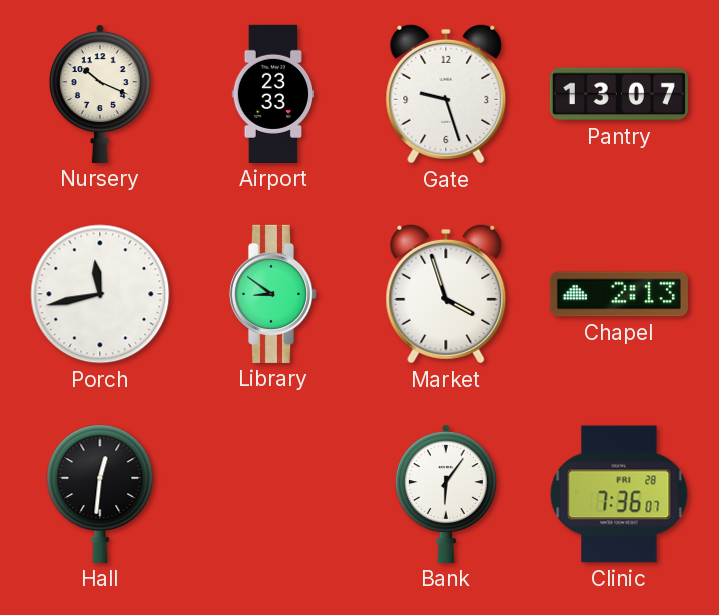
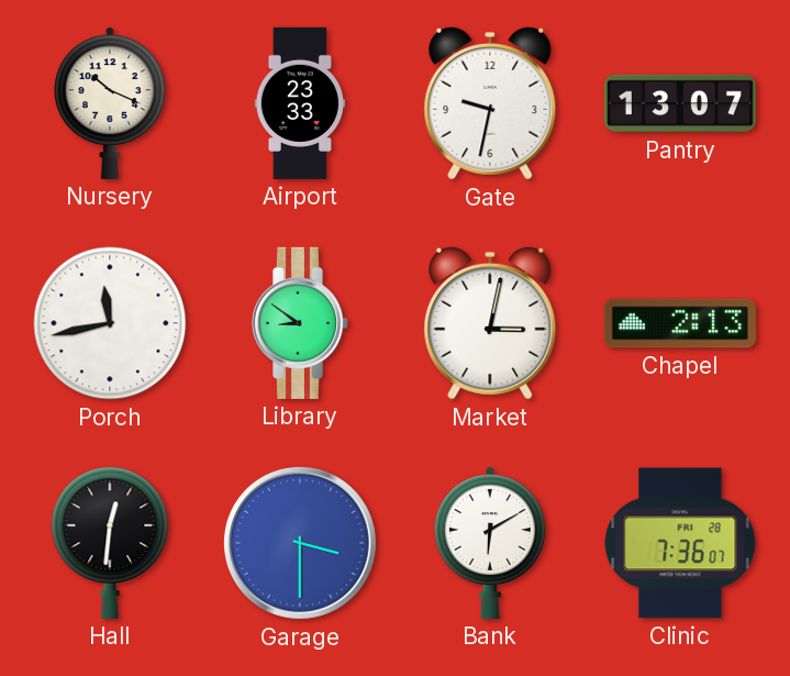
Gate: 9:27 -> 9:32 (490, 103)
Market: 3:57 -> 3:02 (490, 323)
Garage: none -> 3:30 (300, 543)
Bank: 6:06 -> 6:10 (490, 543)
